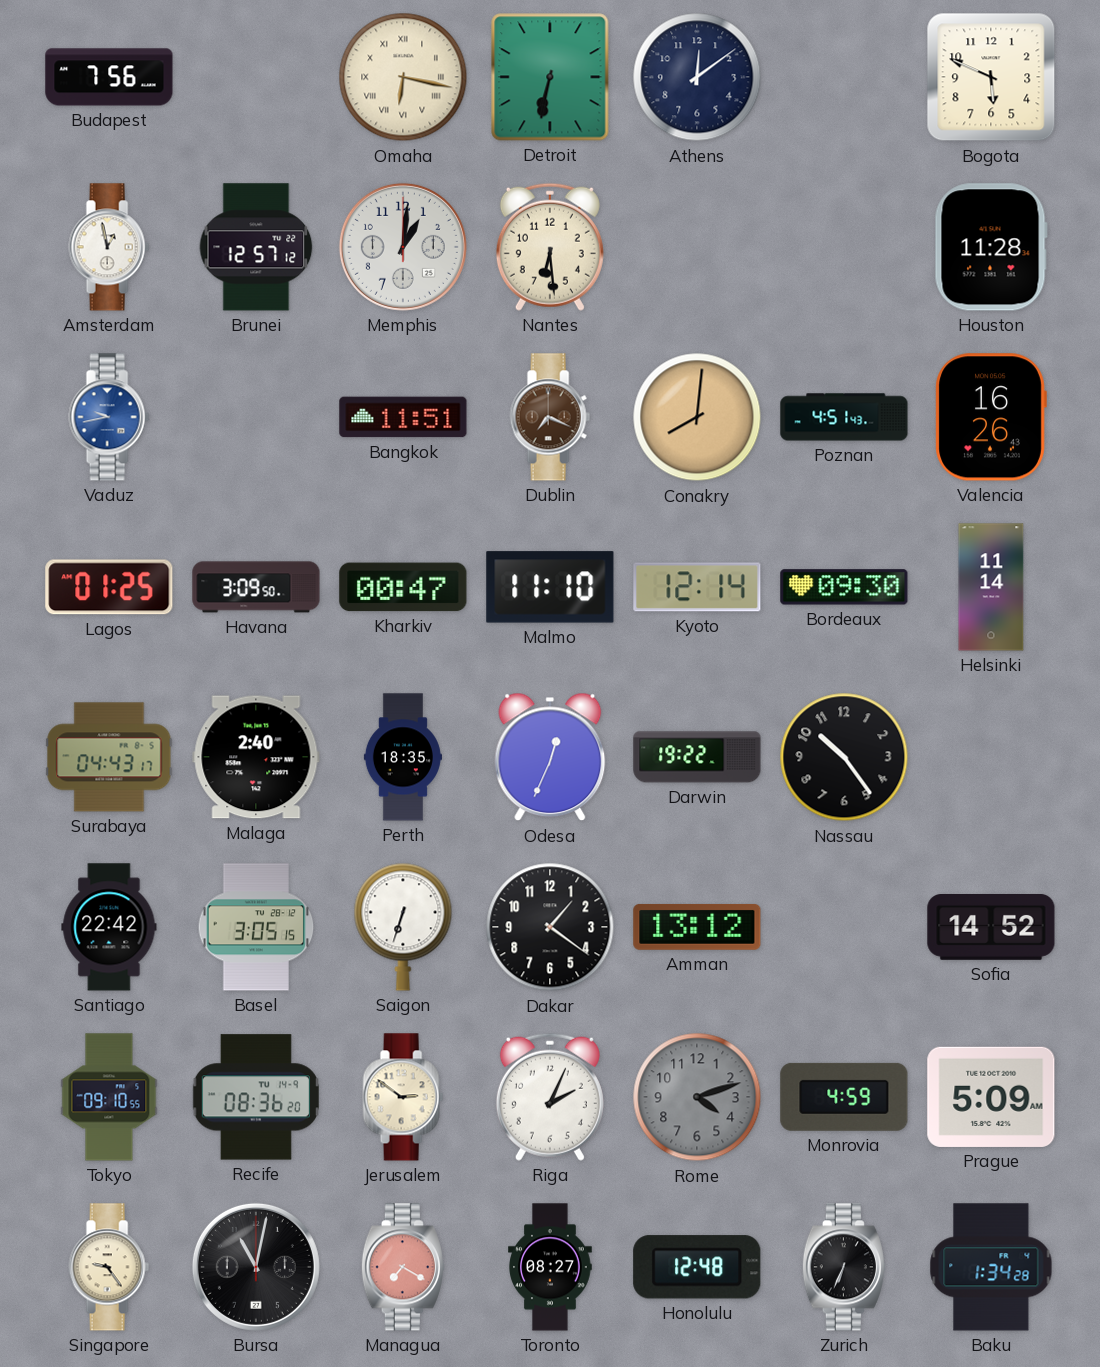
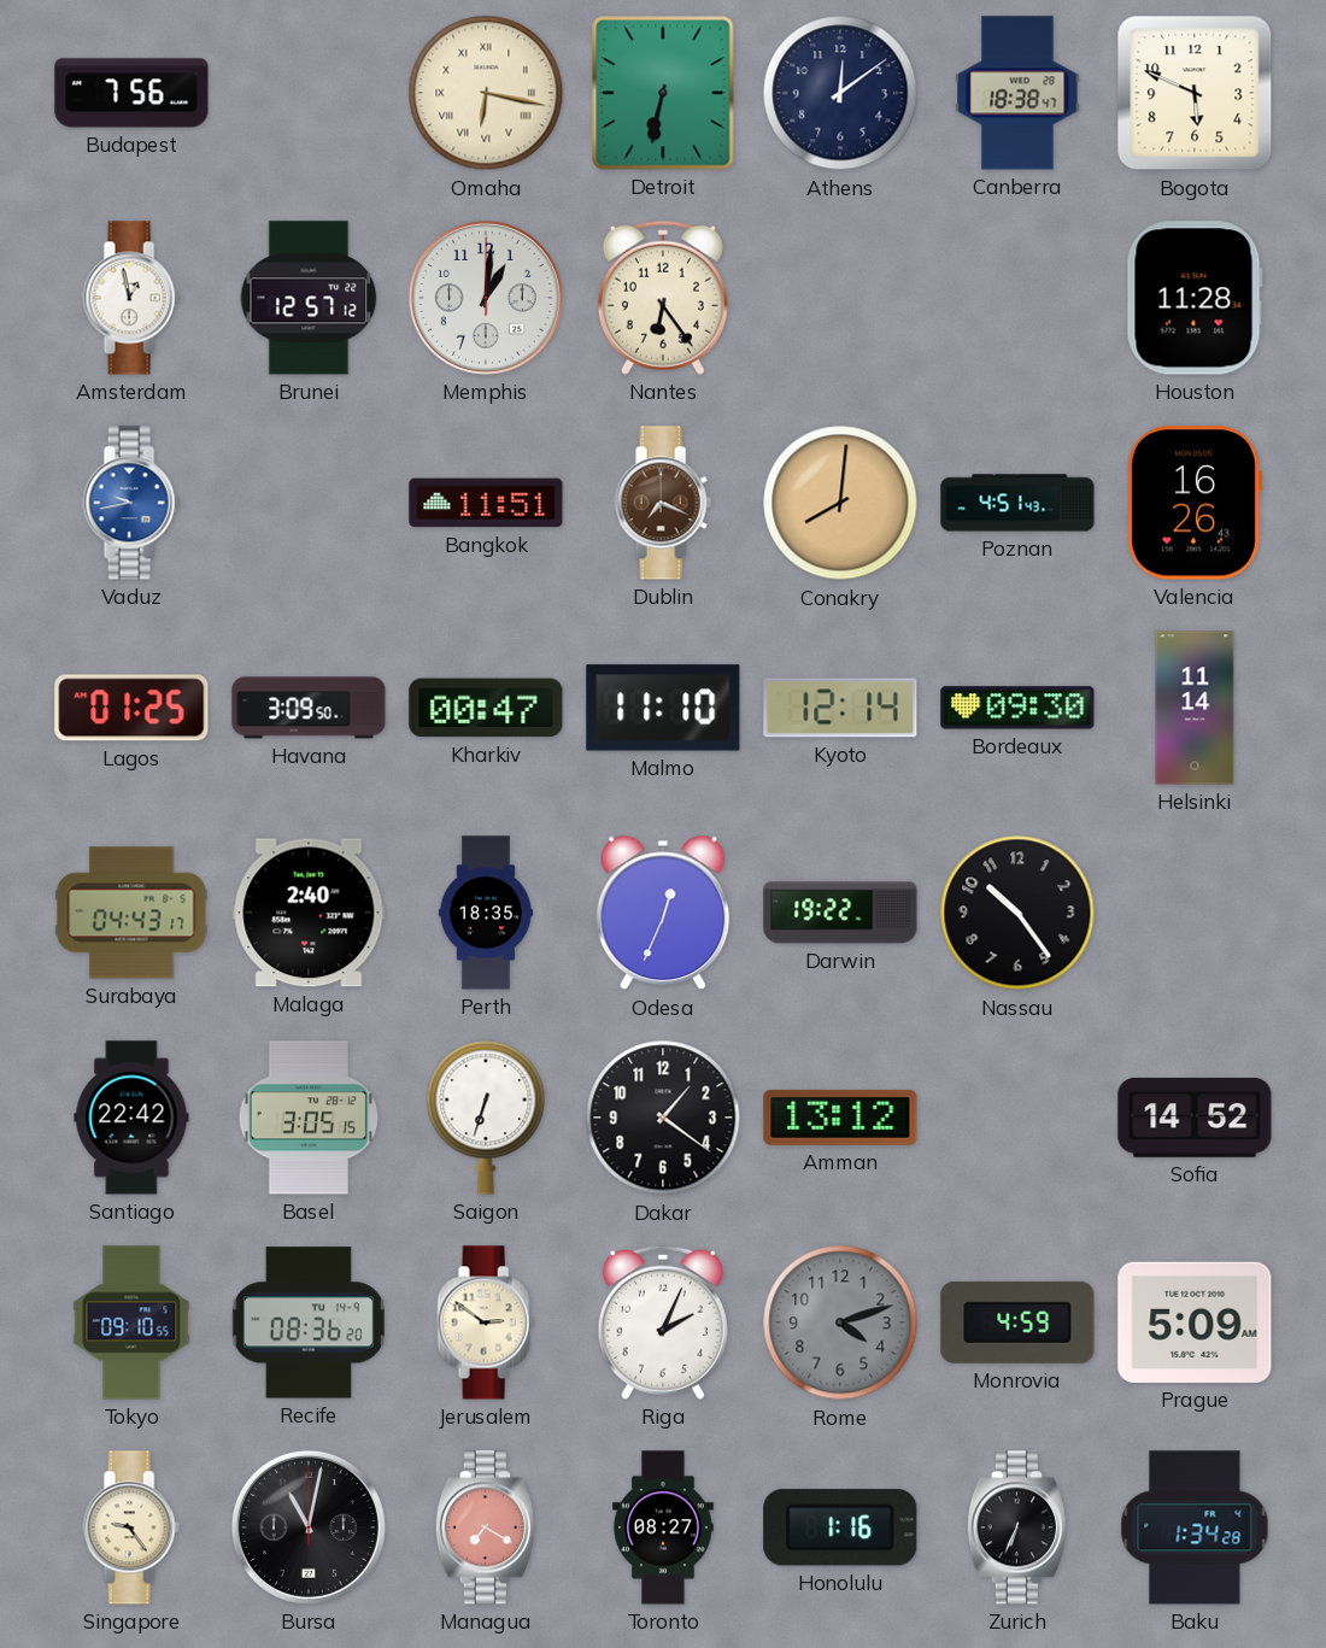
Canberra: none -> 18:38 (1017, 93)
Nantes: 6:29 -> 6:24 (663, 298)
Honolulu: 12:48 -> 1:16 (840, 1527)
